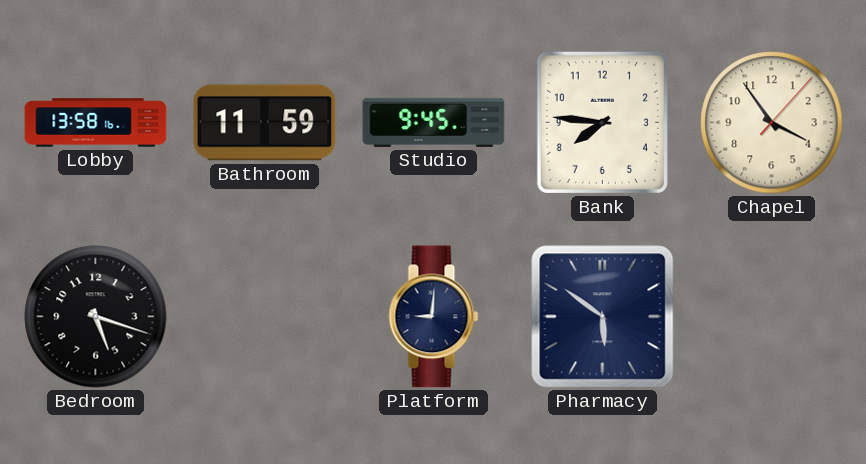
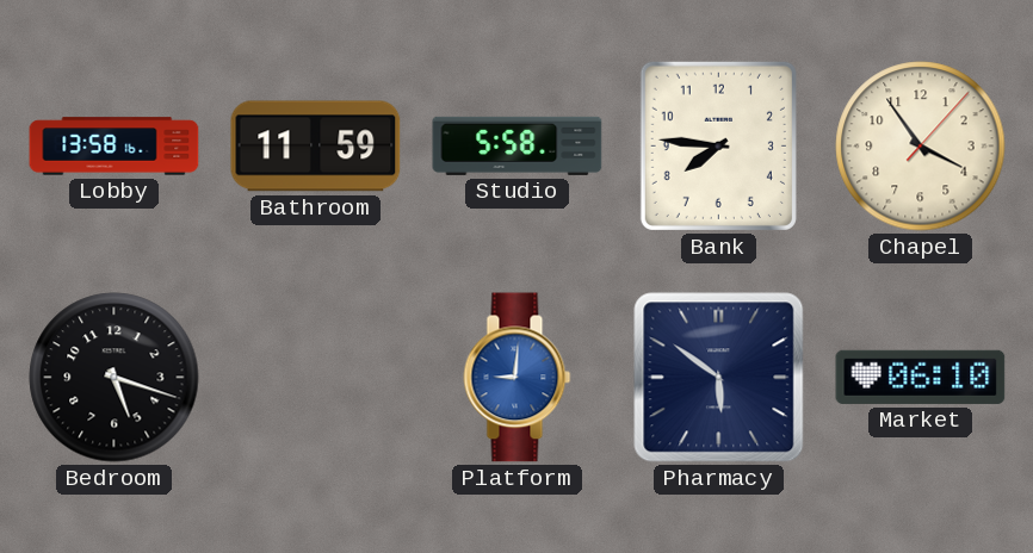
Studio: 9:45 -> 5:58 (518, 145)
Platform dial: navy -> blue (518, 378)
Market: none -> 06:10 (921, 377)
